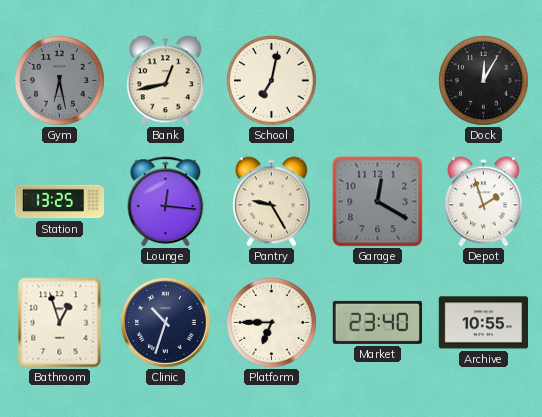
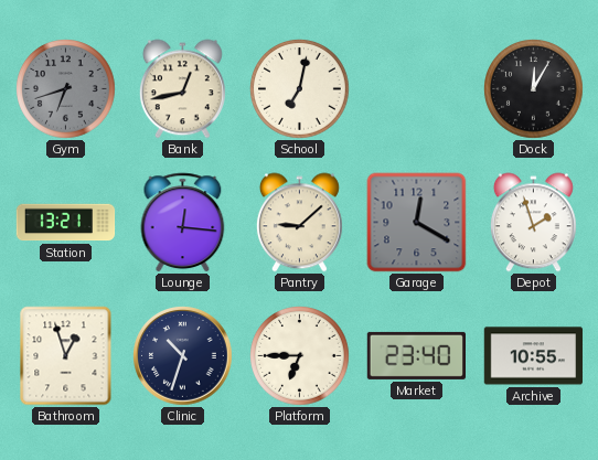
Gym: 6:28 -> 6:42 (66, 89)
Station: 13:25 -> 13:21 (66, 223)
Pantry: 9:25 -> 9:08 (299, 223)
